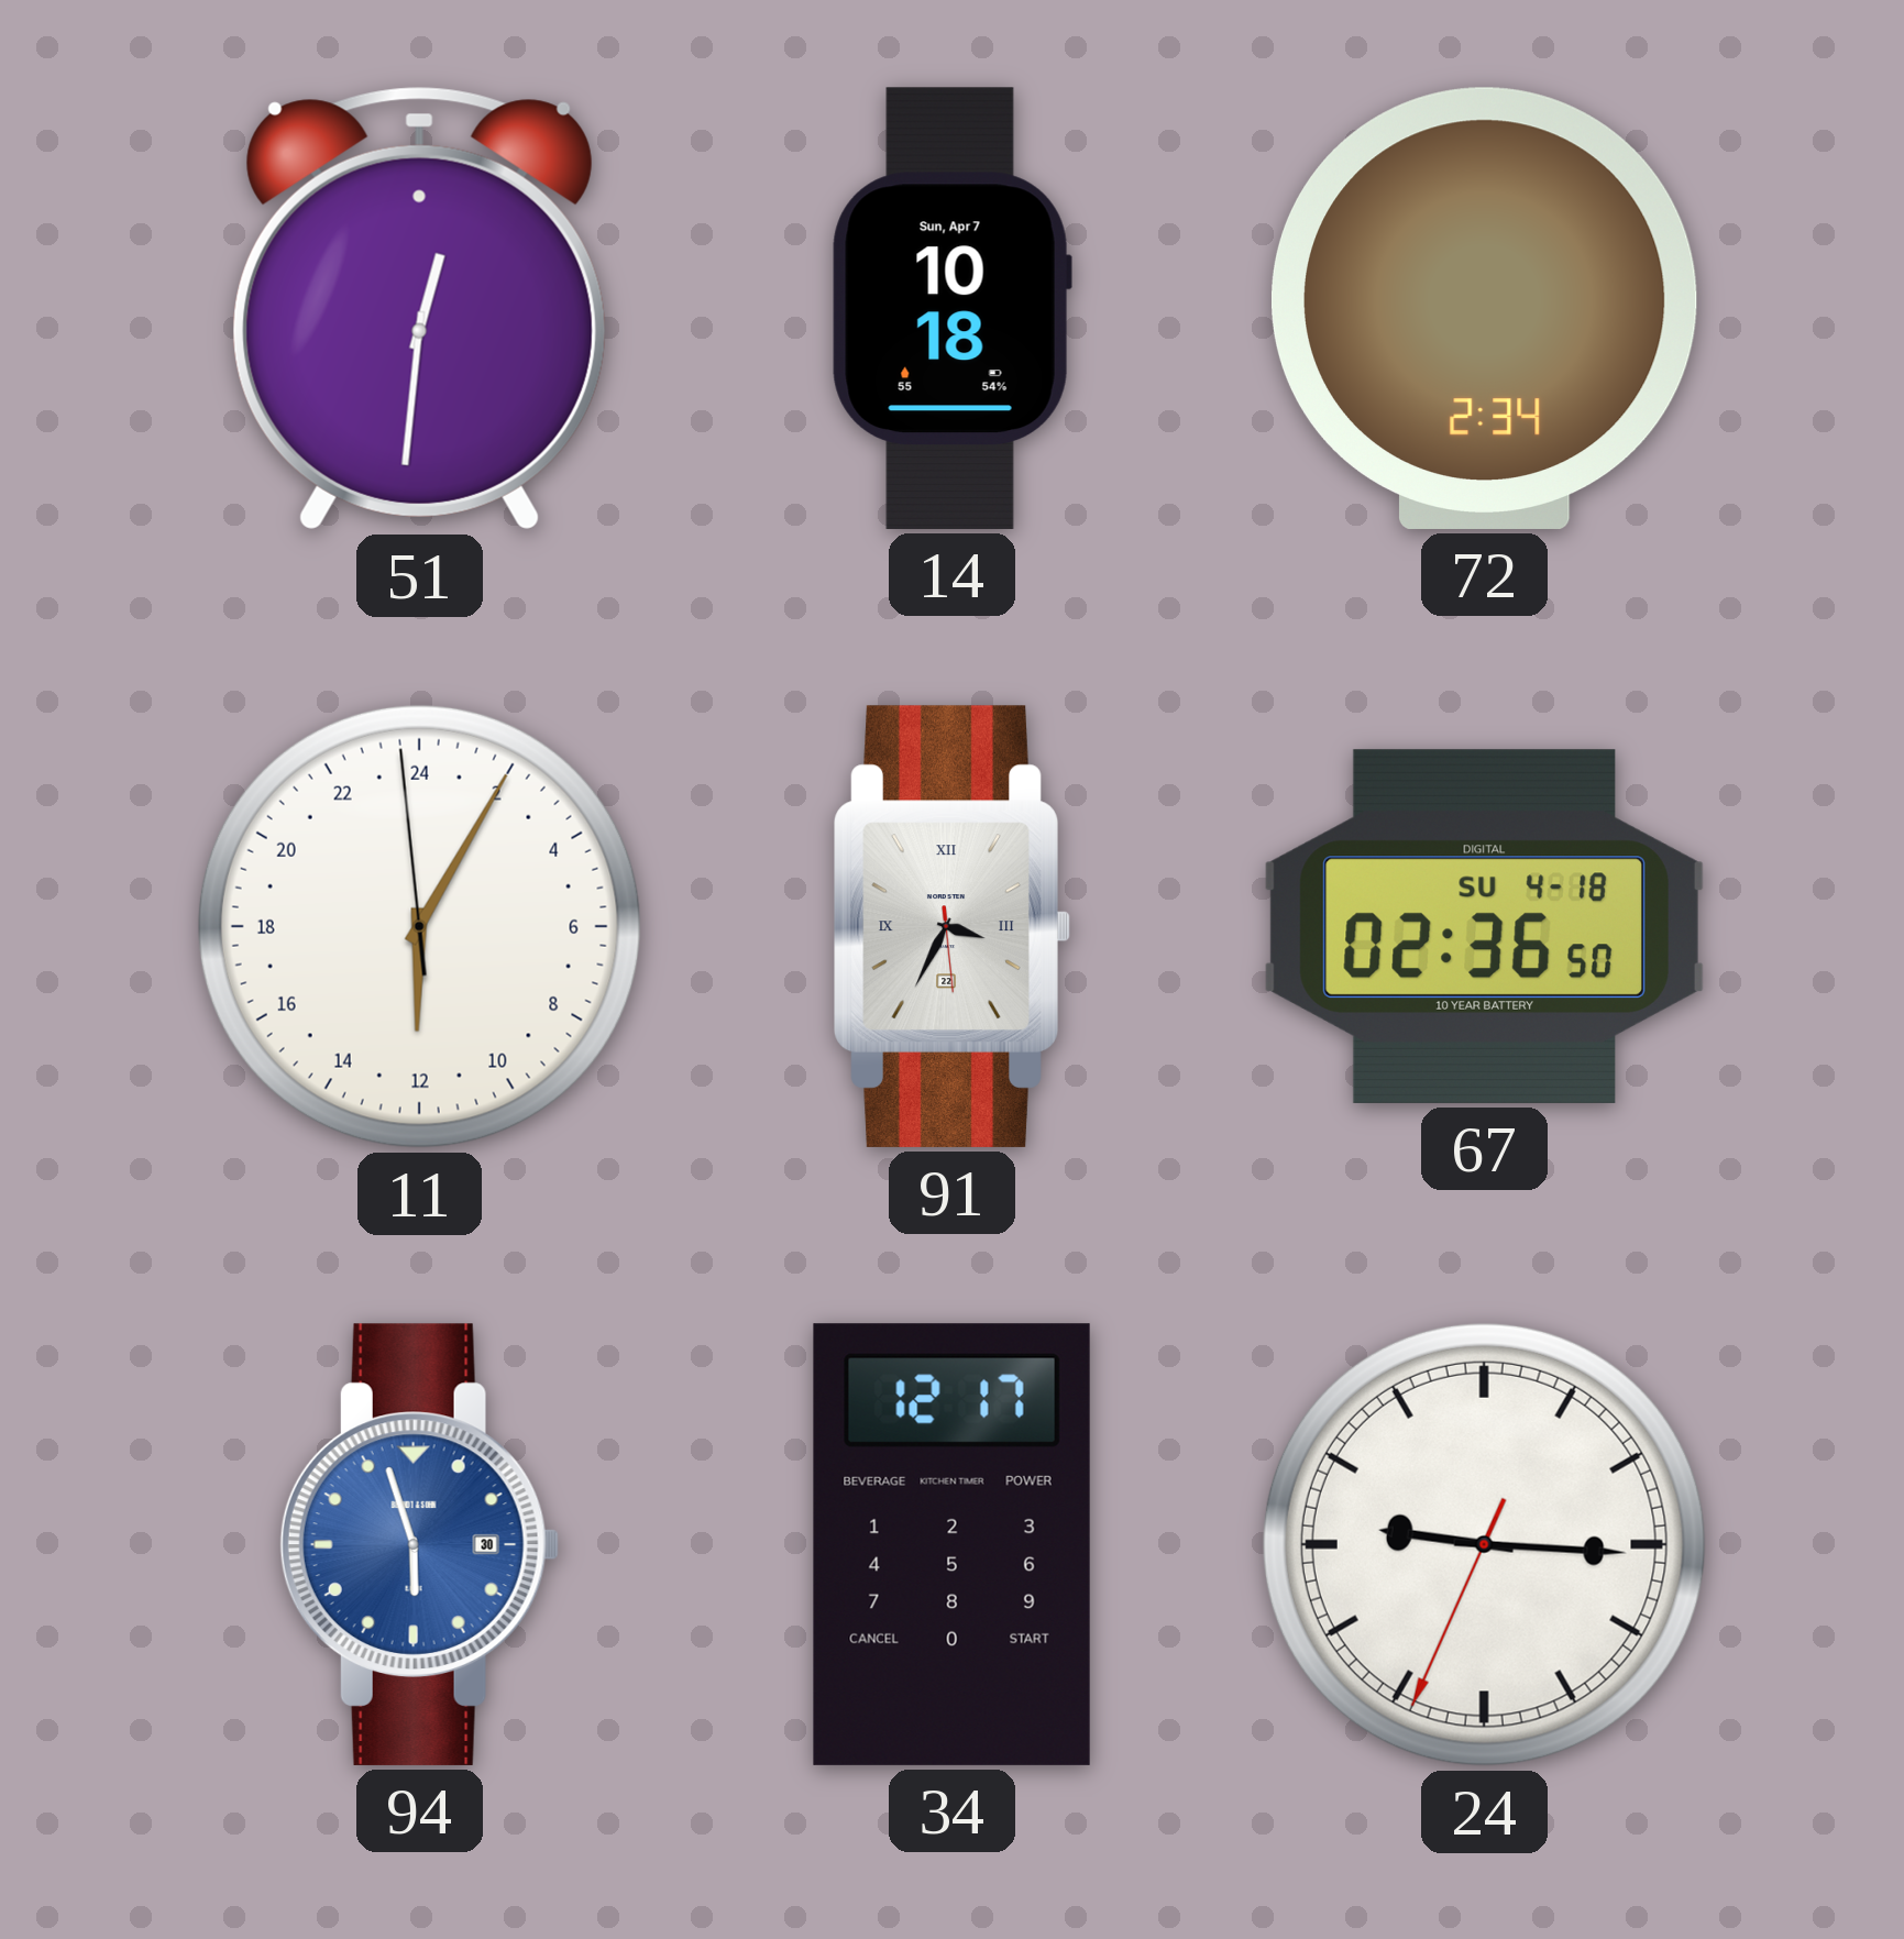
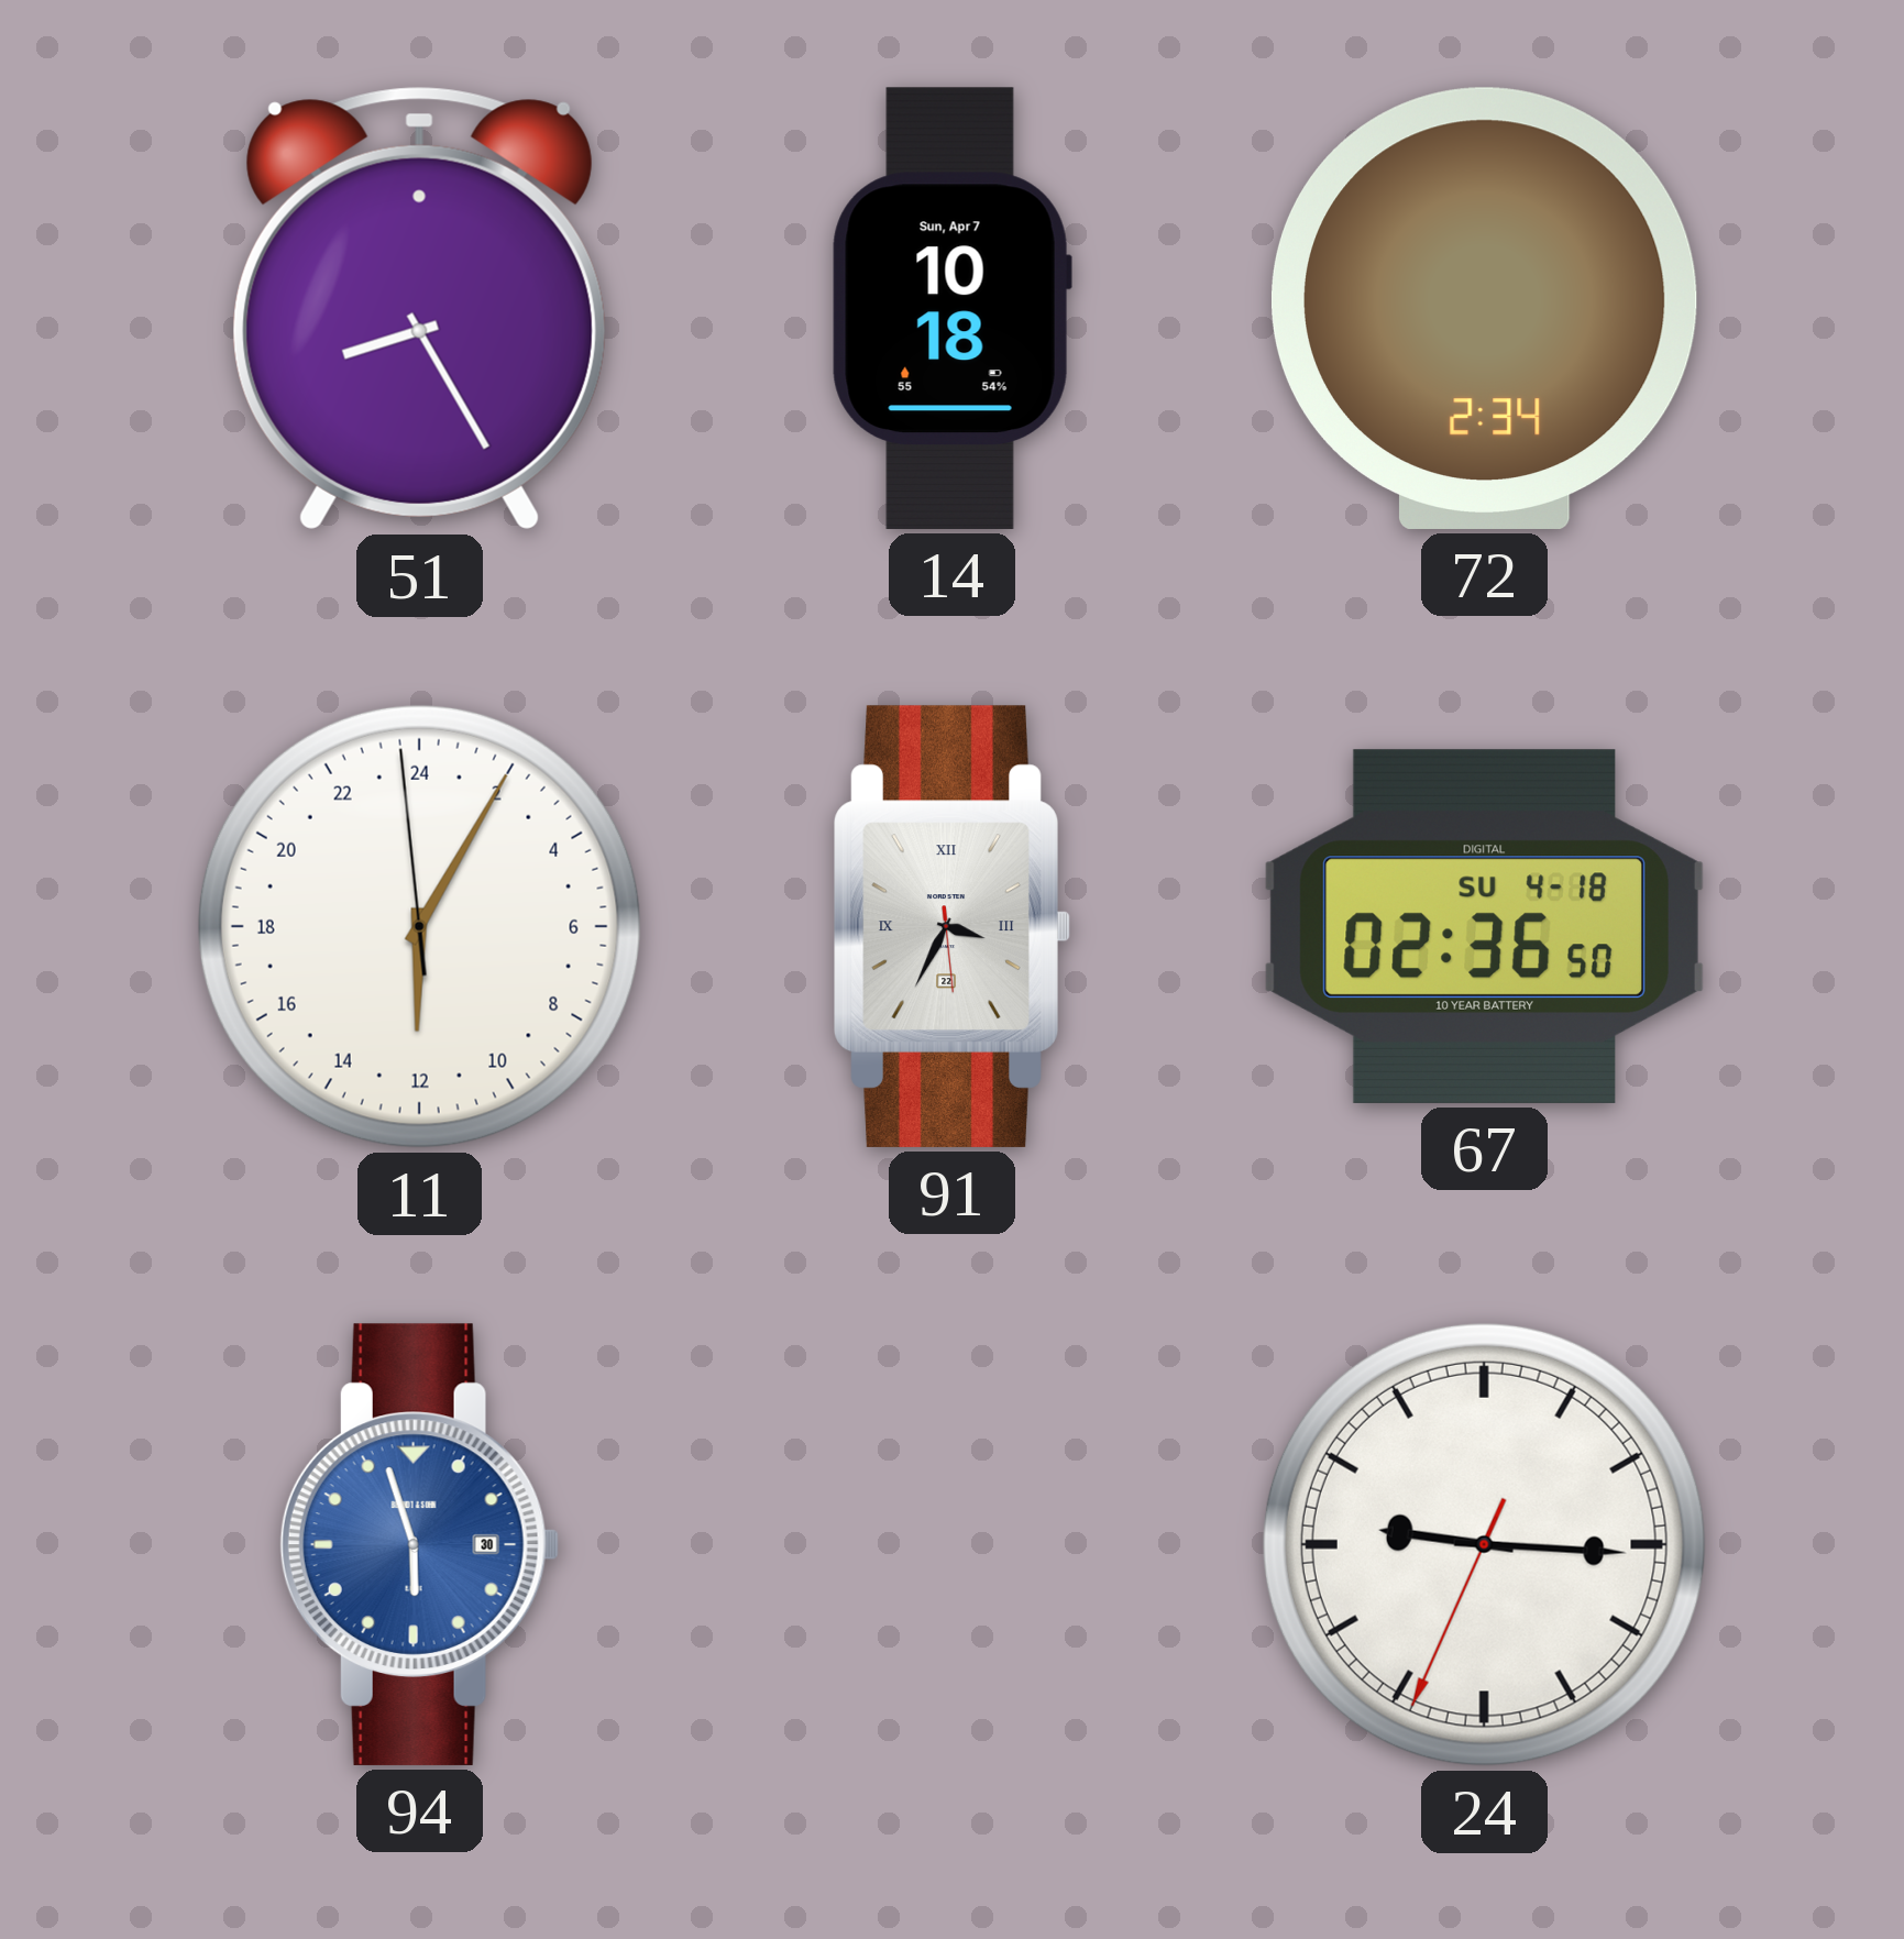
51: 12:31 -> 8:25 (419, 308)
34: 12:17 -> none (951, 1544)
